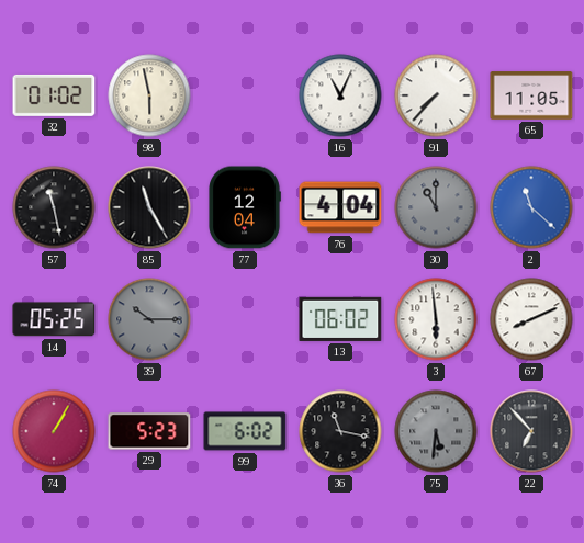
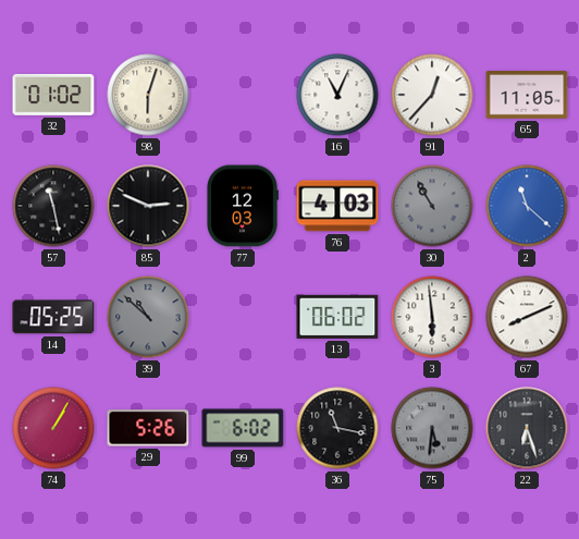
98: 5:58 -> 6:03 (148, 95)
91: 7:37 -> 12:37 (432, 95)
85: 11:25 -> 2:49 (148, 206)
77: 12:04 -> 12:03 (243, 206)
76: 4:04 -> 4:03 (337, 206)
30: 11:00 -> 10:55 (432, 206)
39: 10:15 -> 10:52 (148, 317)
29: 5:23 -> 5:26 (148, 428)
22: 6:53 -> 6:27 (527, 428)
